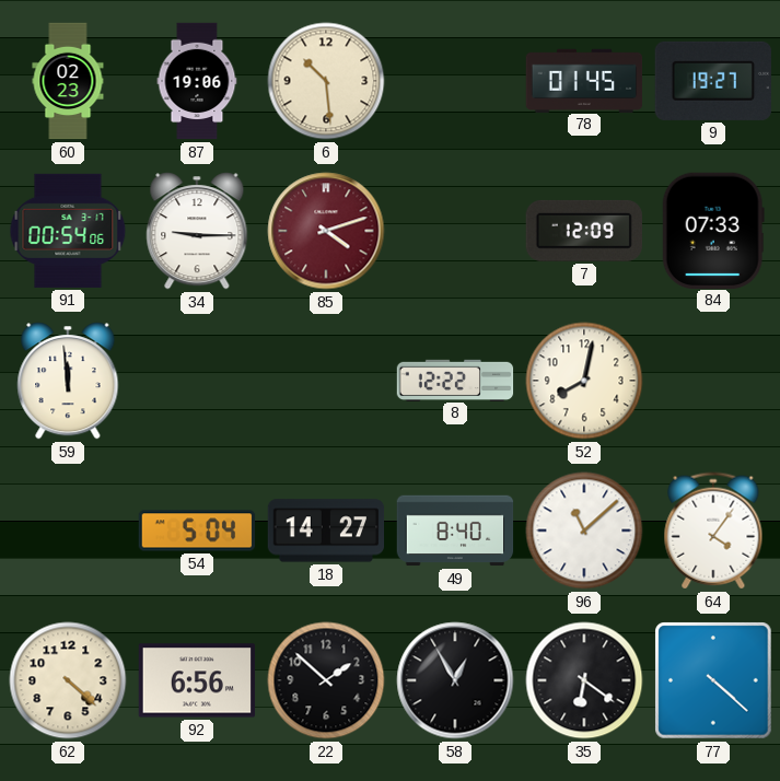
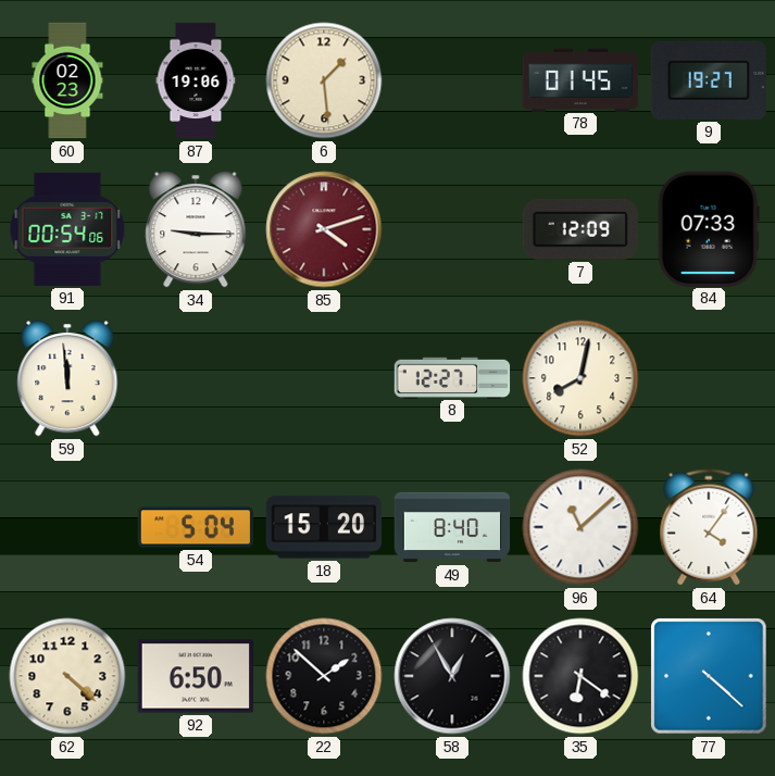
6: 10:29 -> 1:29 (324, 80)
8: 12:22 -> 12:27 (452, 377)
18: 14:27 -> 15:20 (324, 527)
92: 6:56 -> 6:50 (196, 676)
